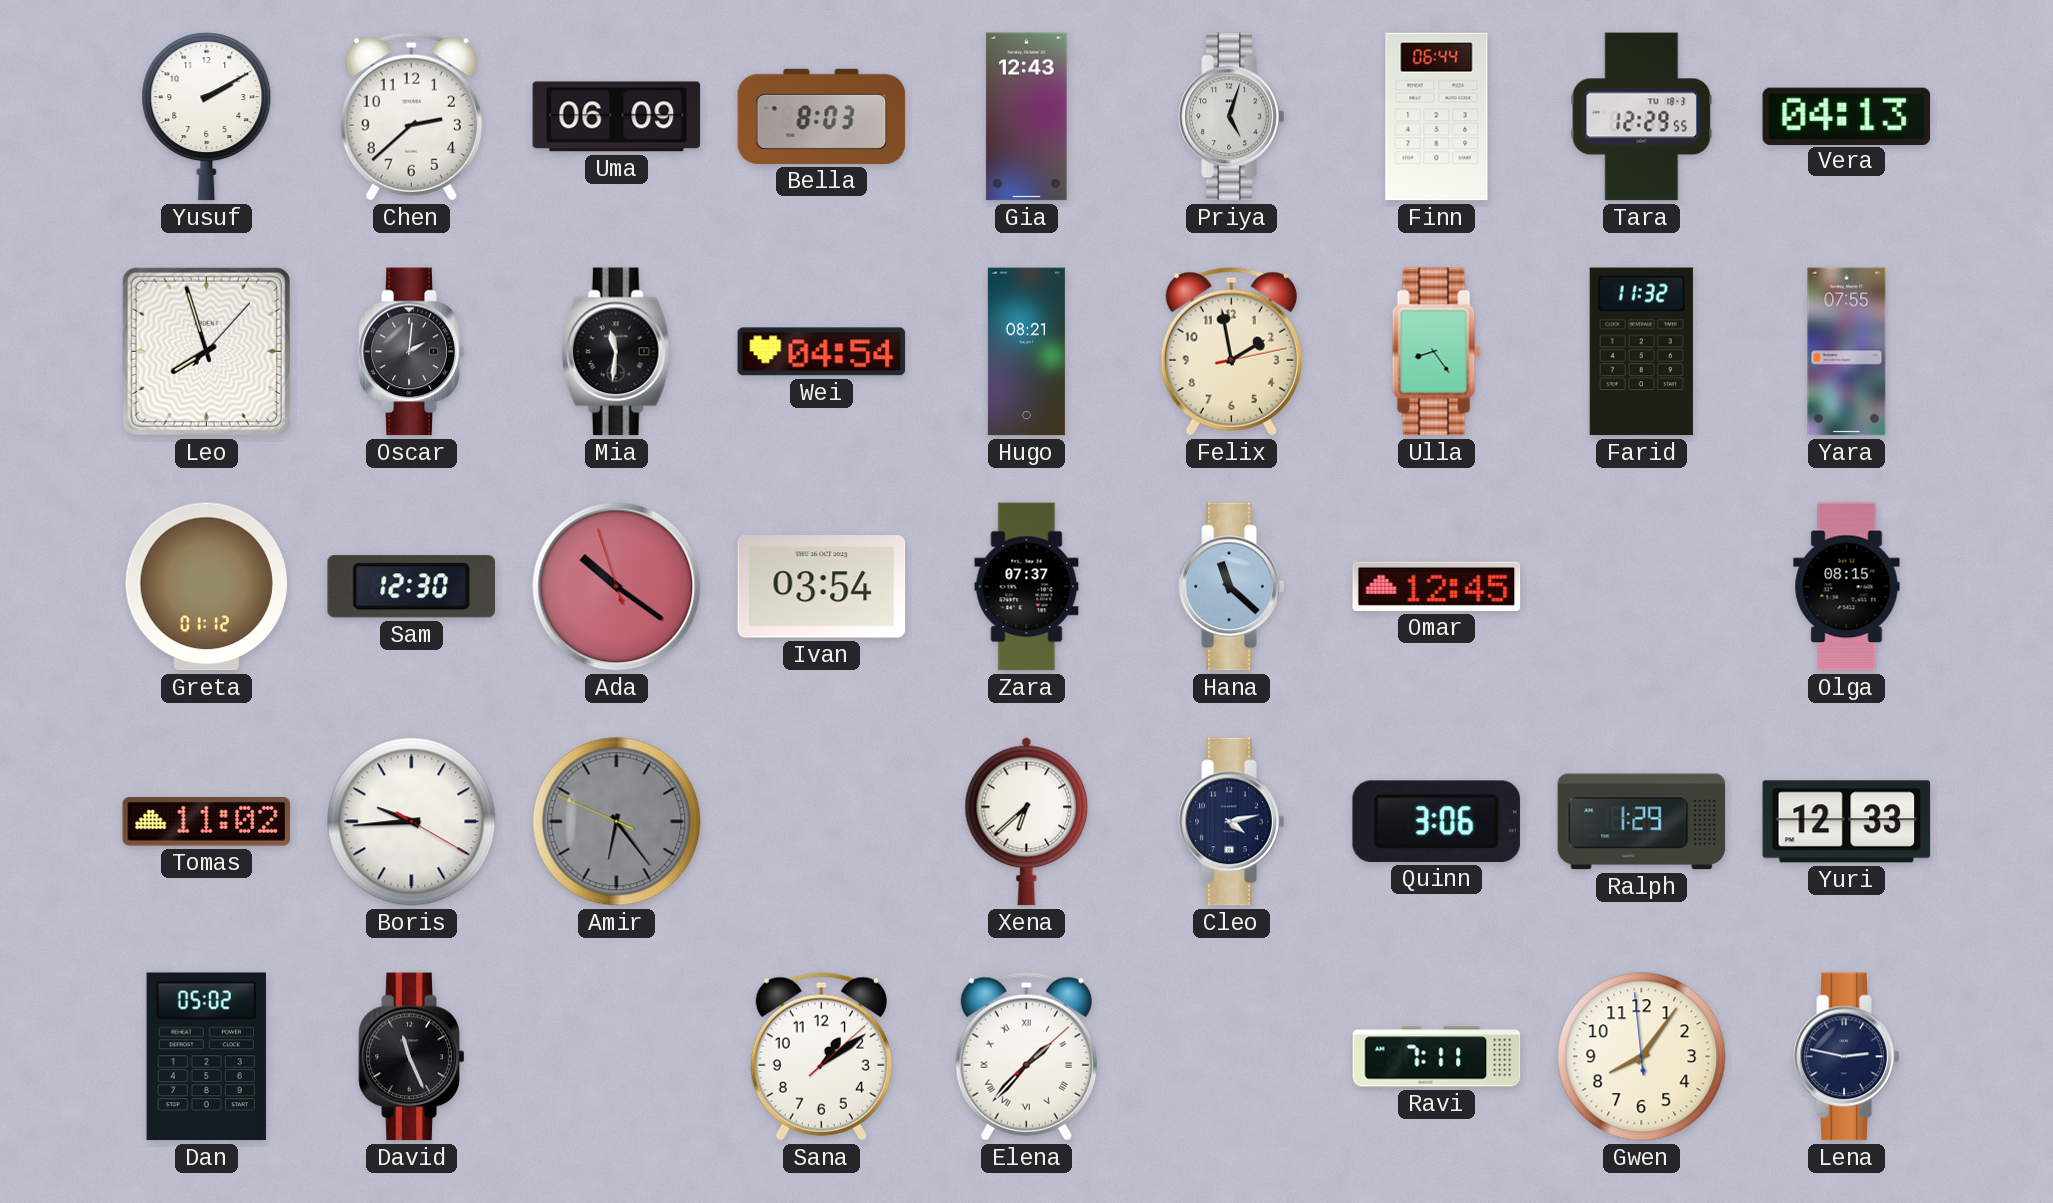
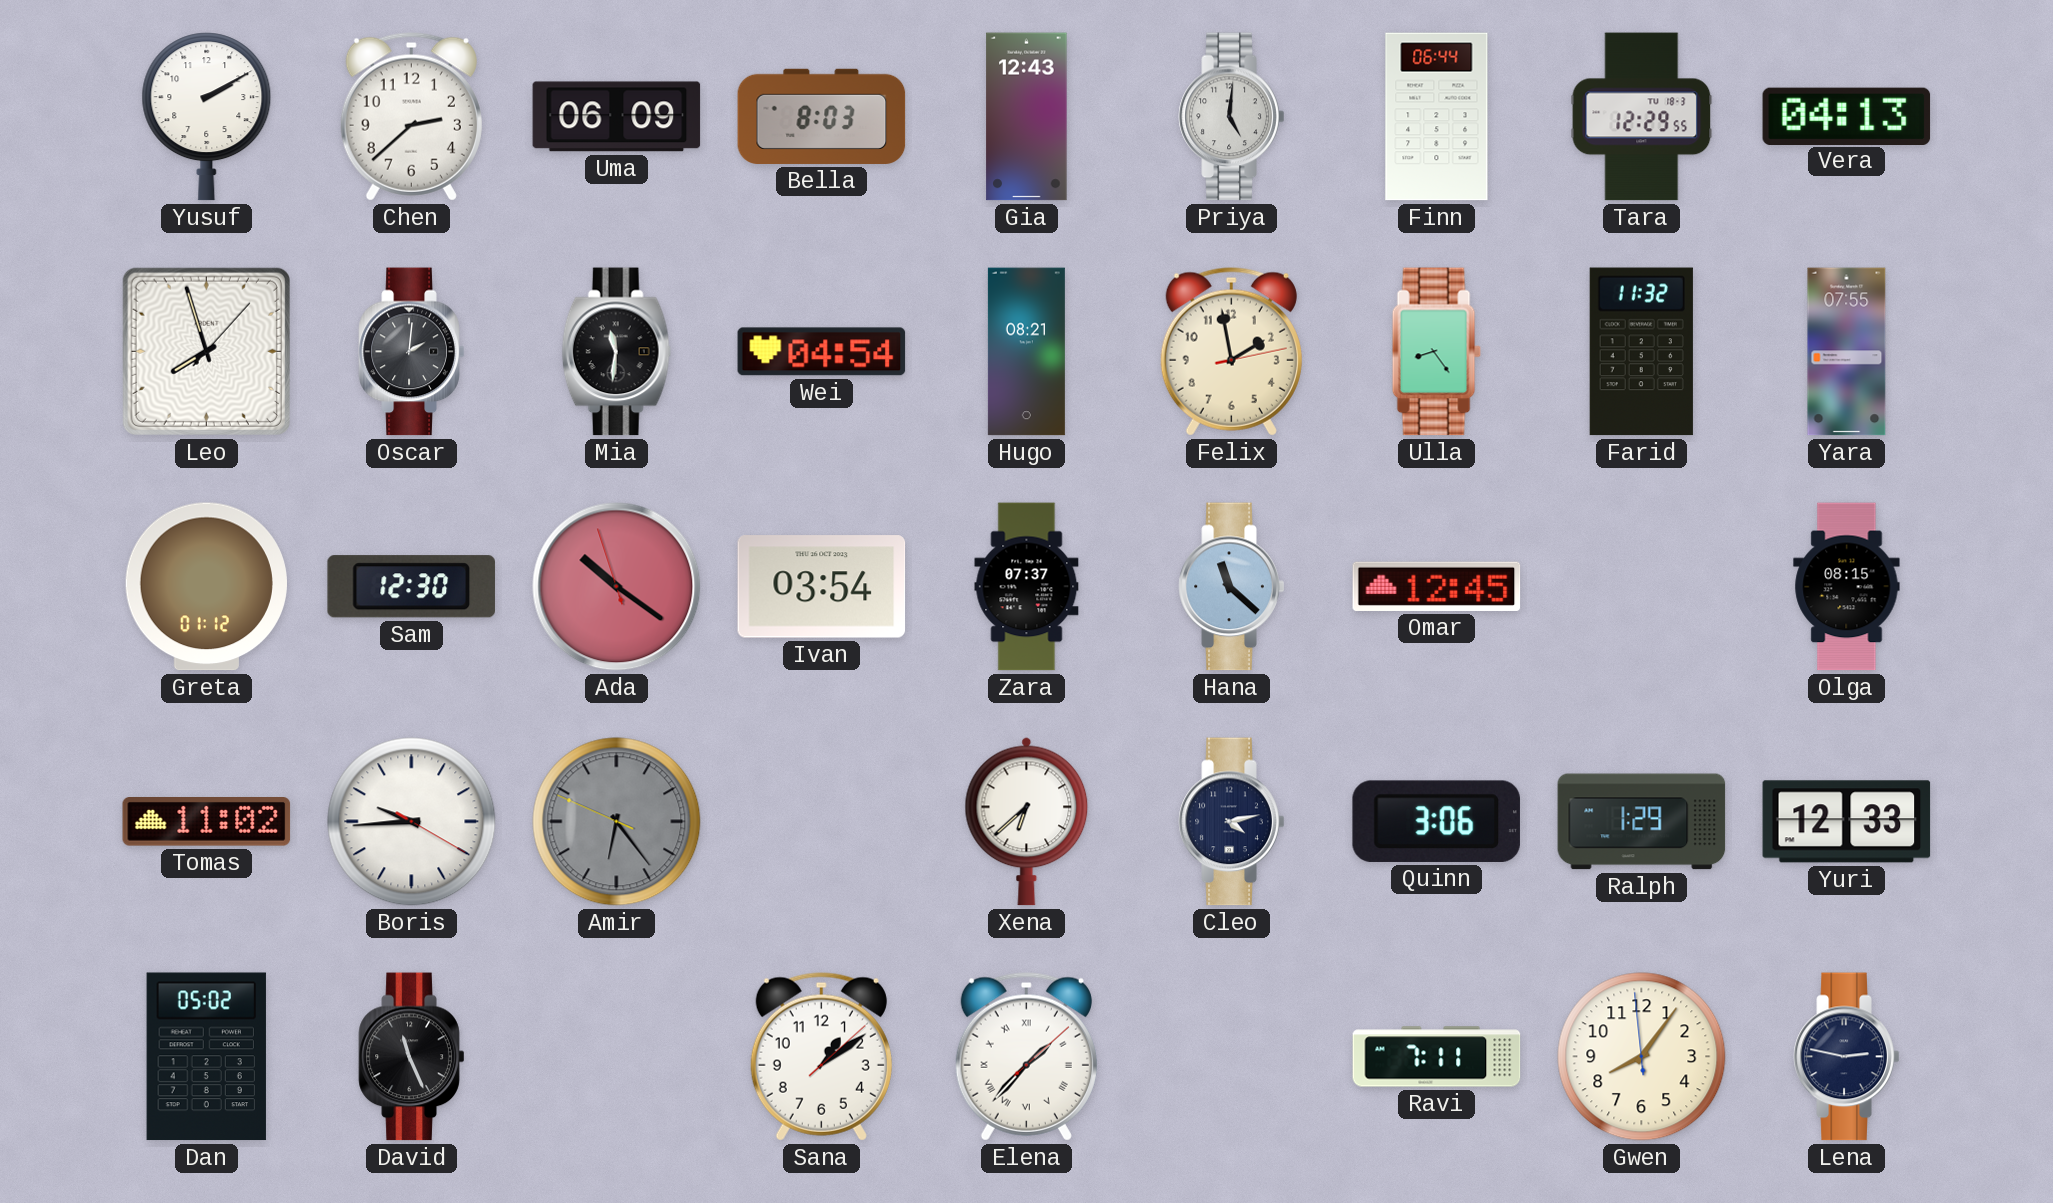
Priya: 5:03 -> 5:01 (1232, 117)
